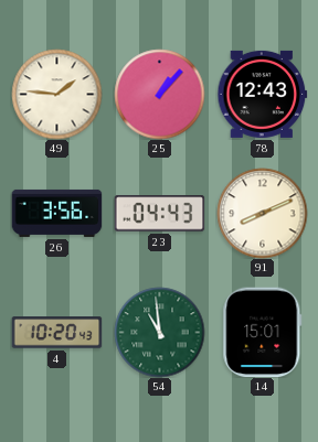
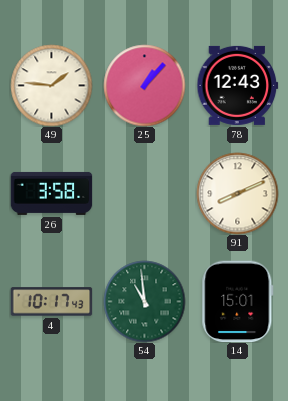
26: 3:56 -> 3:58 (51, 193)
23: 04:43 -> none (159, 214)
4: 10:20 -> 10:17 (51, 302)
